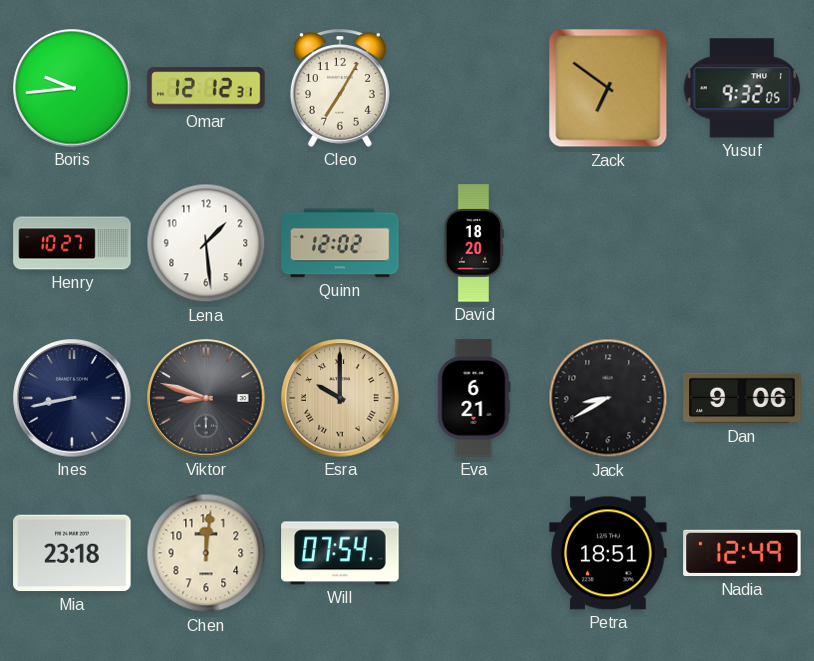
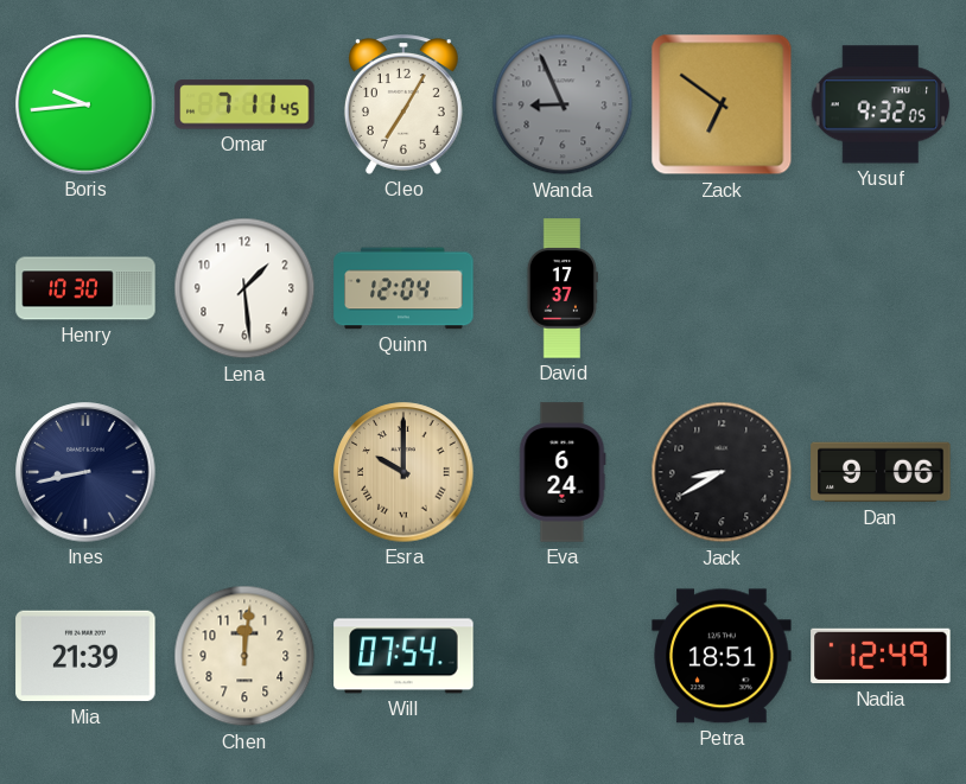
Omar: 12:12 -> 7:11 (244, 104)
Wanda: none -> 8:56 (563, 104)
Henry: 10:27 -> 10:30 (85, 288)
Quinn: 12:02 -> 12:04 (403, 288)
David: 18:20 -> 17:37 (563, 288)
Viktor: 8:48 -> none (206, 398)
Eva: 6:21 -> 6:24 (563, 472)
Mia: 23:18 -> 21:39 (85, 656)
